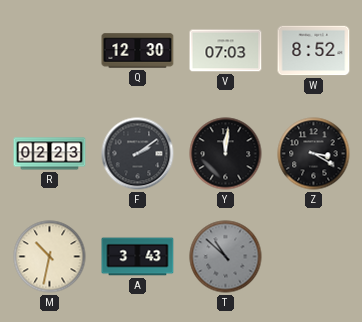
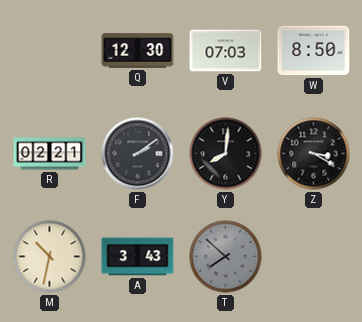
W: 8:52 -> 8:50 (314, 51)
R: 02:23 -> 02:21 (50, 154)
Y: 12:01 -> 8:01 (226, 154)
T: 10:52 -> 7:52 (226, 257)
